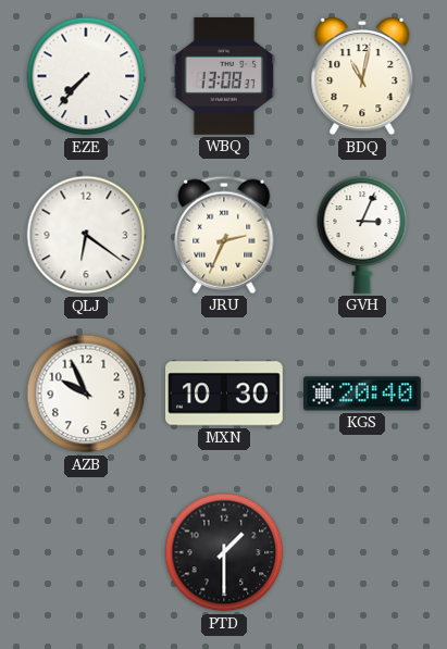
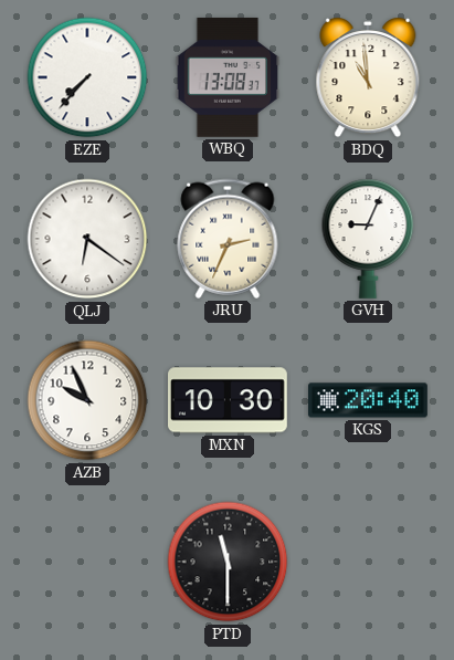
BDQ: 11:02 -> 10:59 (368, 77)
GVH: 3:04 -> 9:04 (368, 239)
PTD: 1:30 -> 11:30 (228, 562)
